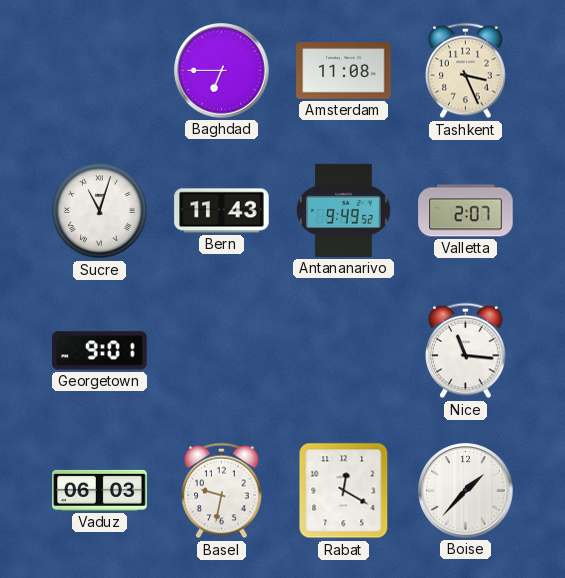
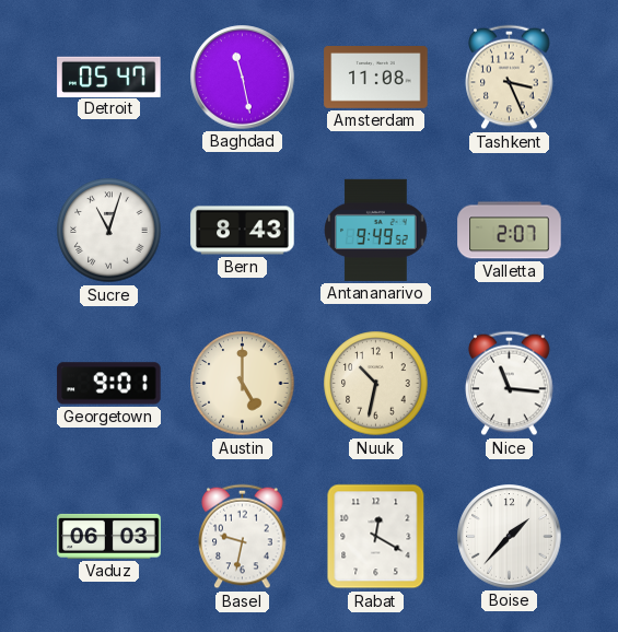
Detroit: none -> 05:47 (109, 77)
Baghdad: 6:45 -> 11:28 (243, 78)
Bern: 11:43 -> 8:43 (243, 231)
Austin: none -> 5:00 (243, 384)
Nuuk: none -> 10:32 (376, 384)
